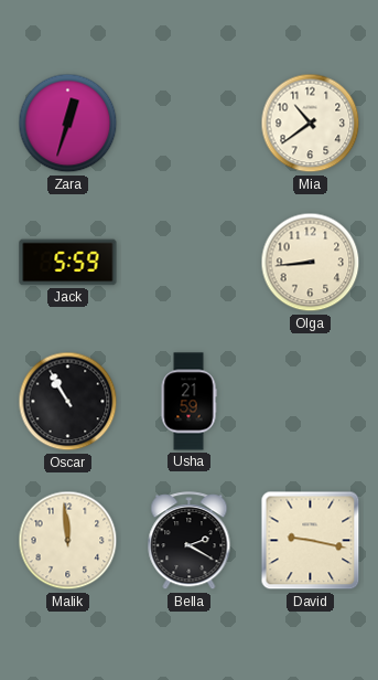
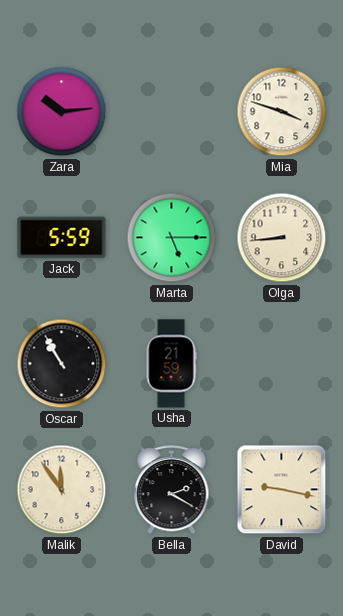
Zara: 12:33 -> 10:14 (62, 112)
Mia: 10:39 -> 3:48 (282, 112)
Marta: none -> 5:15 (172, 238)
Malik: 11:59 -> 11:54 (62, 490)
